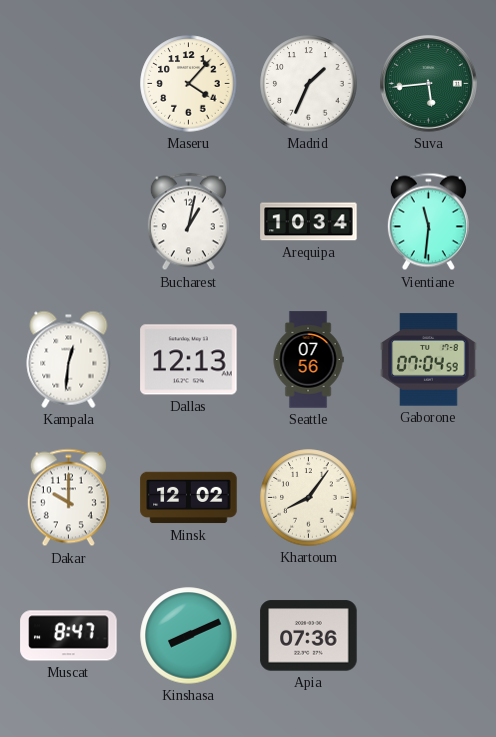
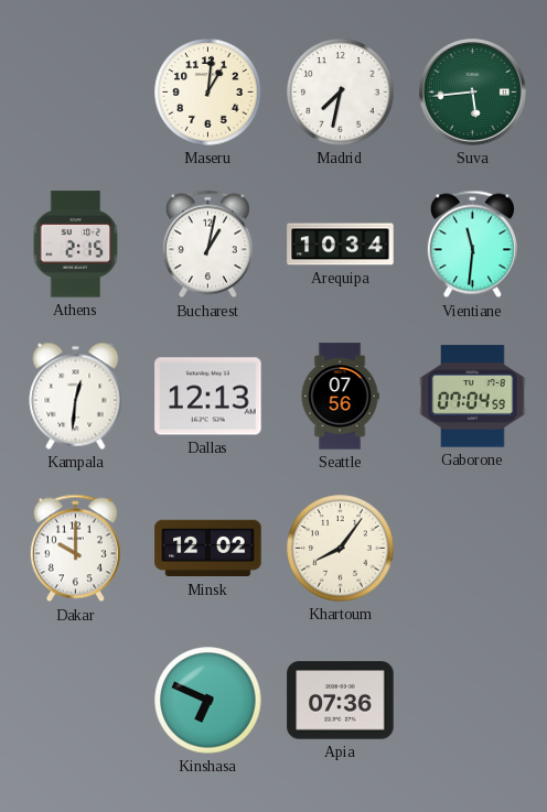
Maseru: 4:07 -> 1:01 (208, 93)
Madrid: 1:34 -> 7:32 (341, 93)
Athens: none -> 2:15 (76, 245)
Muscat: 8:47 -> none (69, 636)
Kinshasa: 8:11 -> 6:49 (208, 701)
